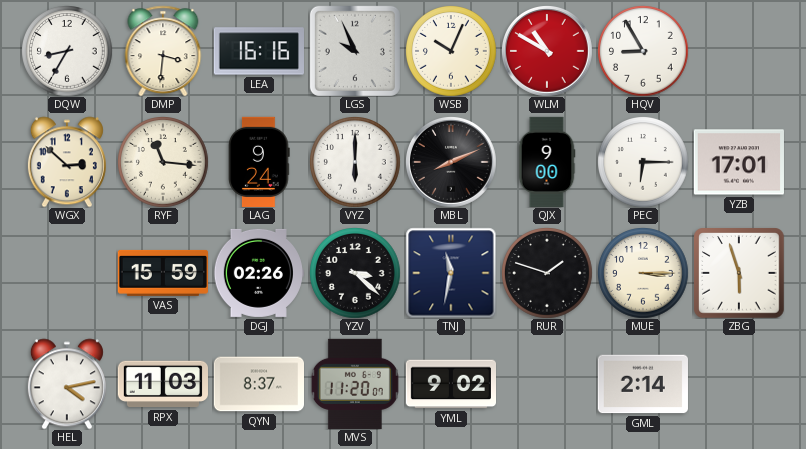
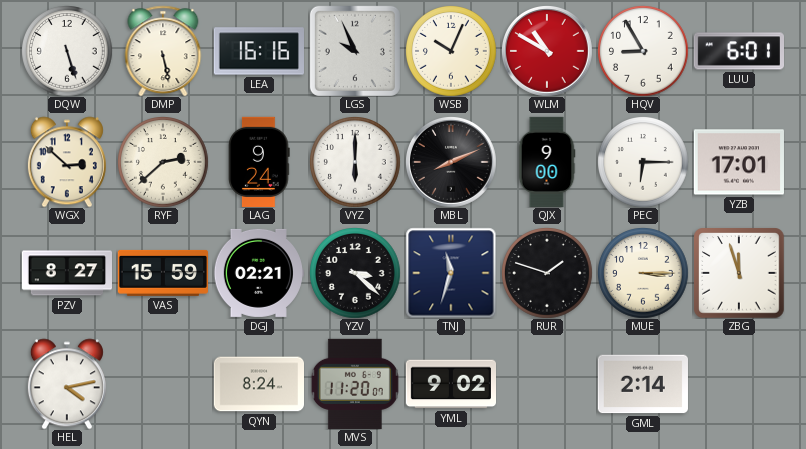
DQW: 8:35 -> 5:27 (67, 51)
DMP: 3:31 -> 5:28 (163, 51)
LUU: none -> 6:01 (738, 51)
RYF: 11:16 -> 2:38 (163, 162)
PZV: none -> 8:27 (66, 273)
DGJ: 02:26 -> 02:21 (258, 273)
TNJ: 11:32 -> 11:33 (451, 273)
ZBG: 5:57 -> 11:57 (739, 273)
RPX: 11:03 -> none (162, 384)
QYN: 8:37 -> 8:24 (258, 384)
